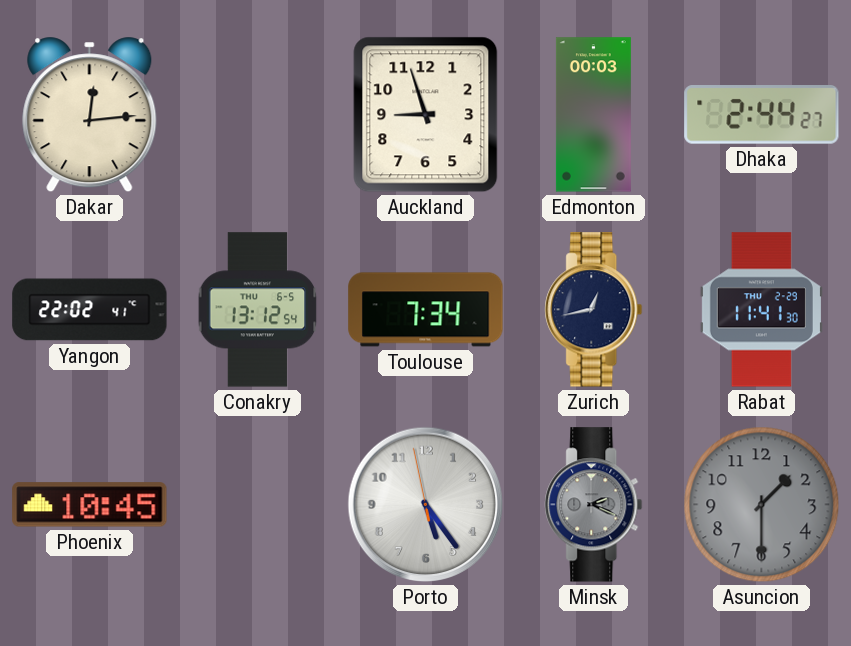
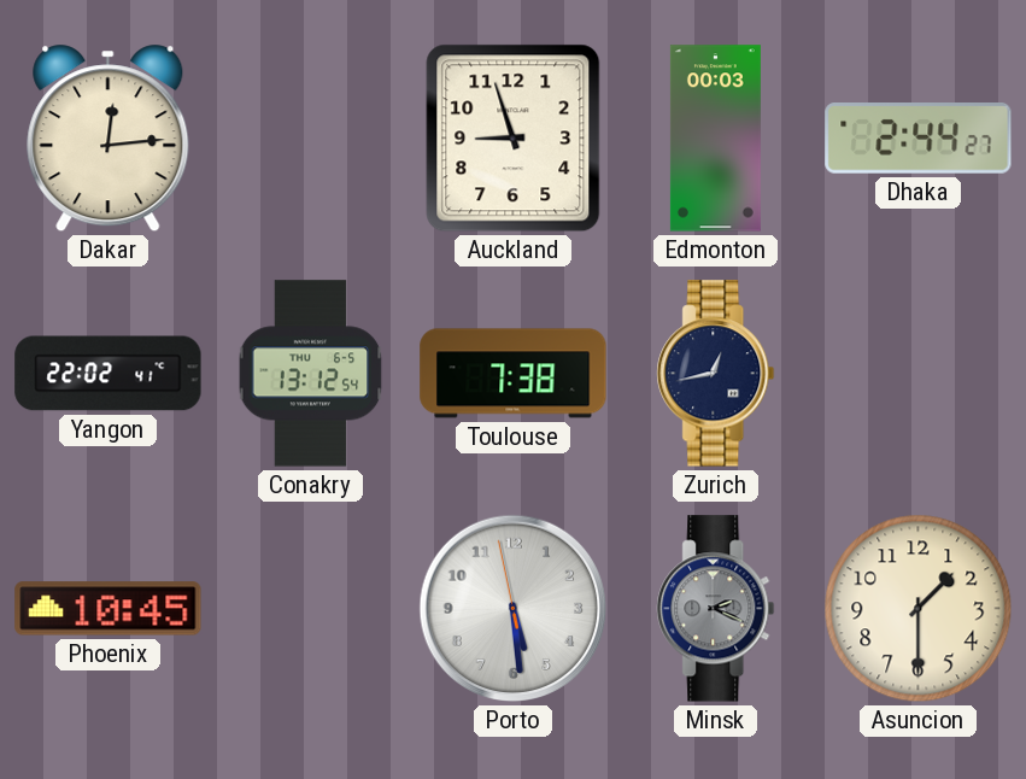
Toulouse: 7:34 -> 7:38 (514, 374)
Rabat: 11:41 -> none (761, 310)
Porto: 5:23 -> 5:28 (514, 609)
Asuncion dial: grey -> cream (919, 609)
